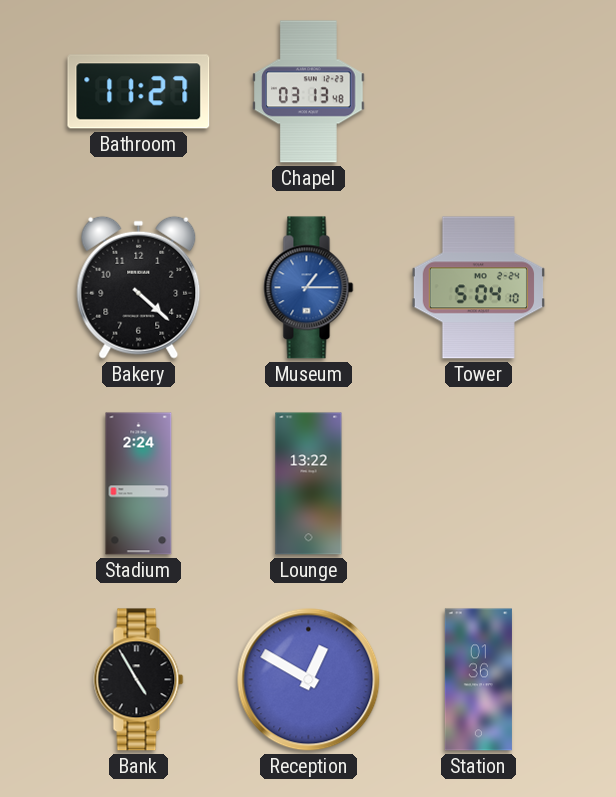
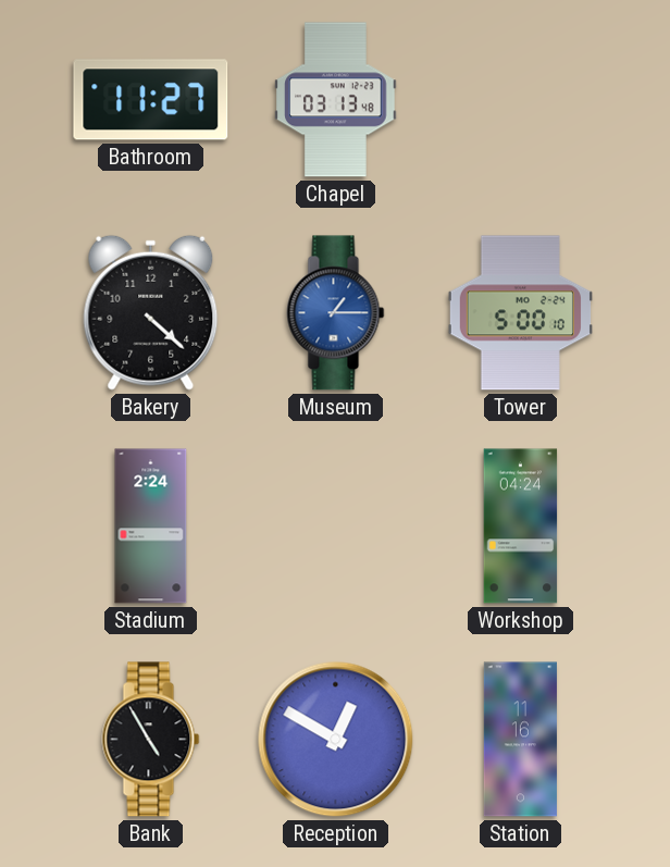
Tower: 5:04 -> 5:00 (520, 313)
Lounge: 13:22 -> none (309, 484)
Workshop: none -> 04:24 (521, 527)
Station: 01:36 -> 11:16 (520, 740)
